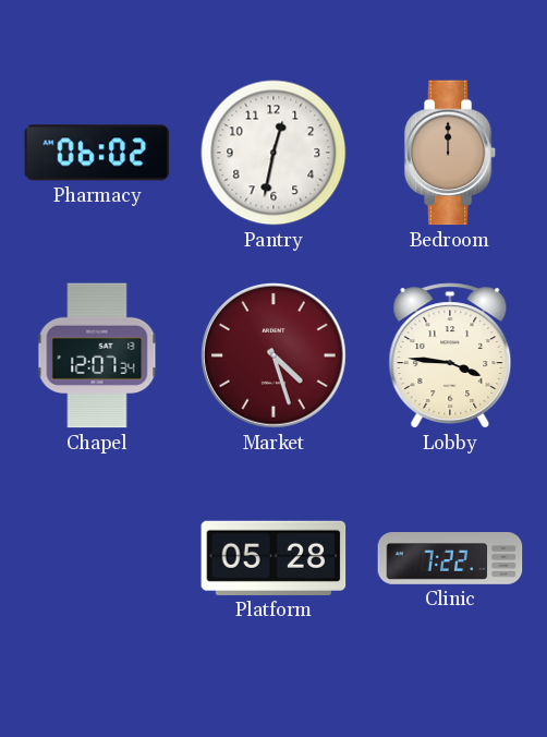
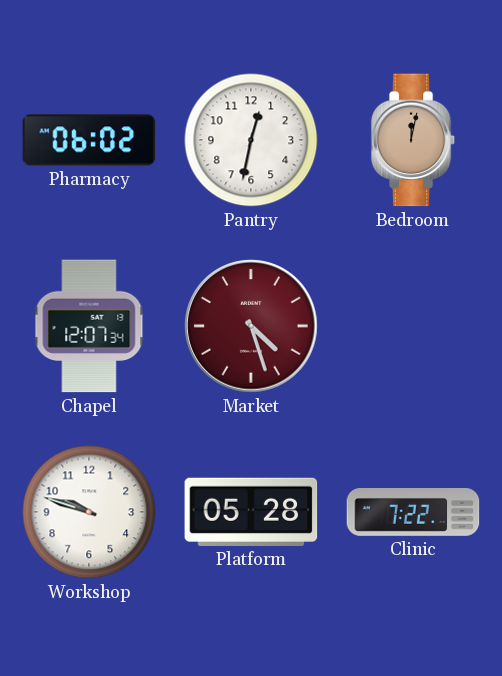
Bedroom: 12:00 -> 12:02 (413, 140)
Lobby: 3:46 -> none (450, 355)
Workshop: none -> 9:48 (89, 512)
